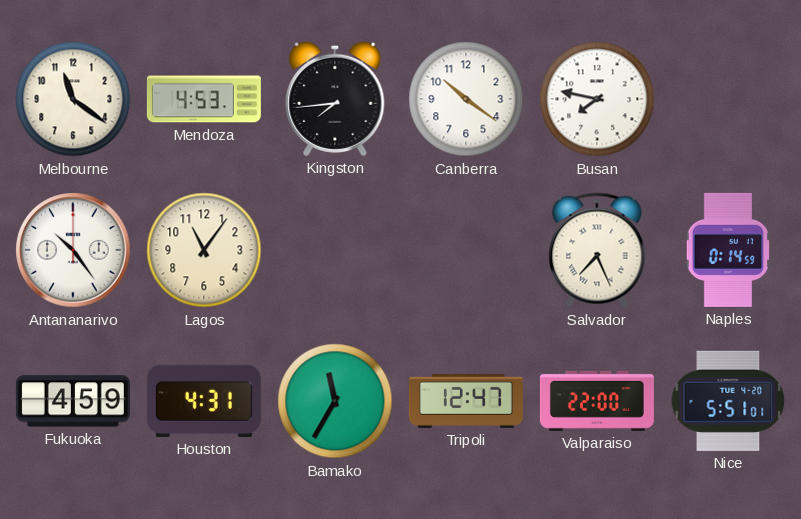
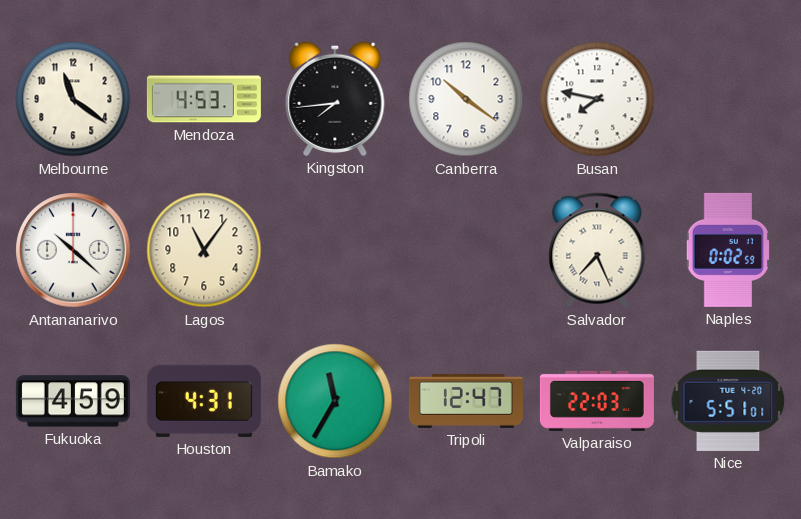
Antananarivo: 10:24 -> 10:22 (73, 250)
Naples: 0:14 -> 0:02 (727, 250)
Valparaiso: 22:00 -> 22:03 (597, 401)
